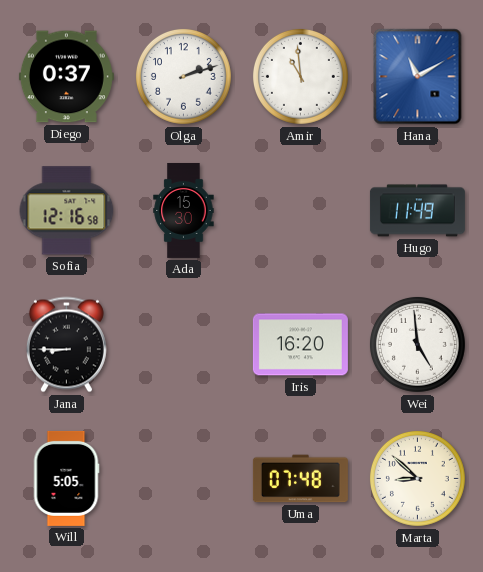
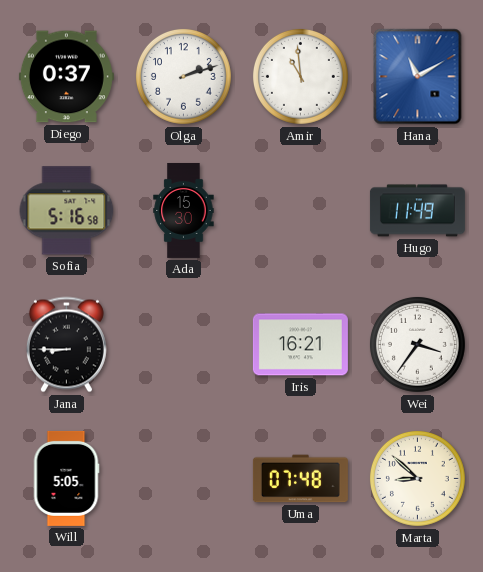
Sofia: 12:16 -> 5:16 (67, 211)
Iris: 16:20 -> 16:21 (300, 345)
Wei: 4:59 -> 3:36 (417, 344)
